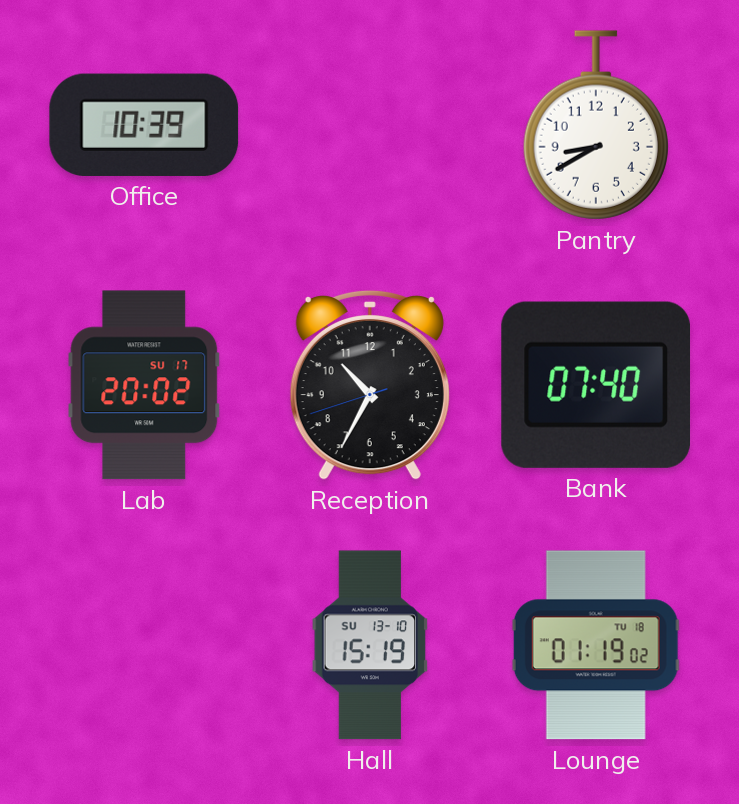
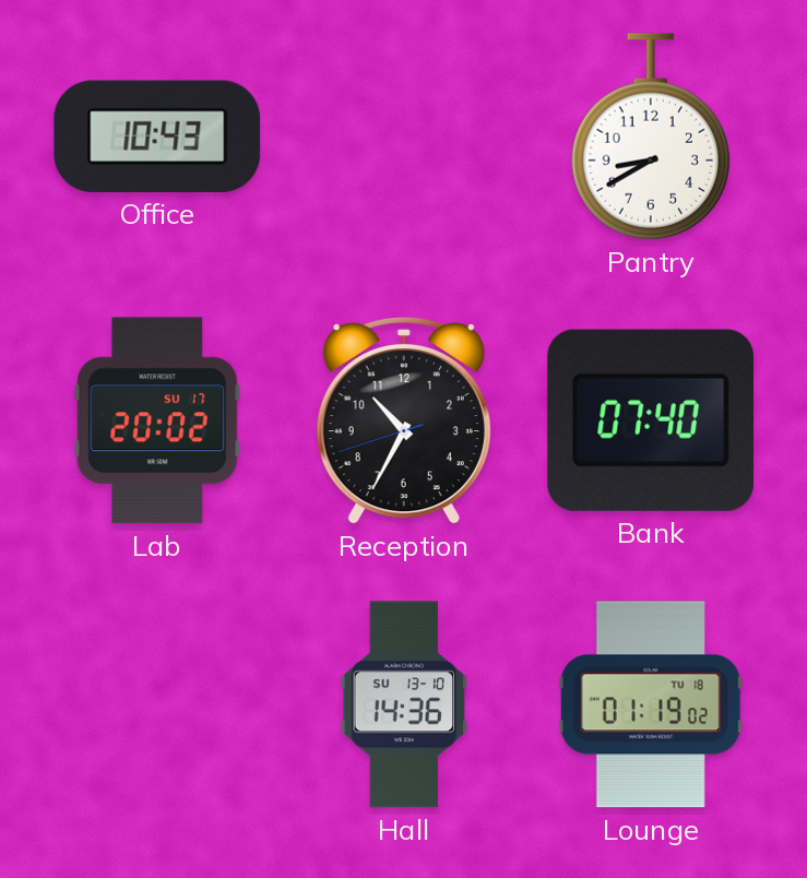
Office: 10:39 -> 10:43 (157, 137)
Hall: 15:19 -> 14:36 (404, 704)
